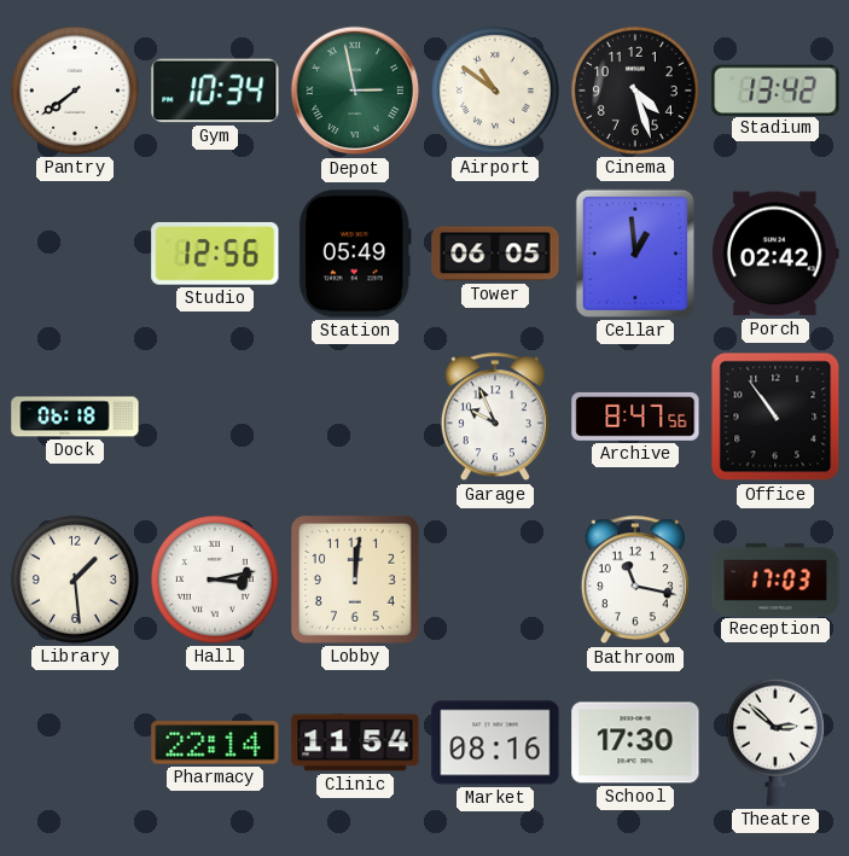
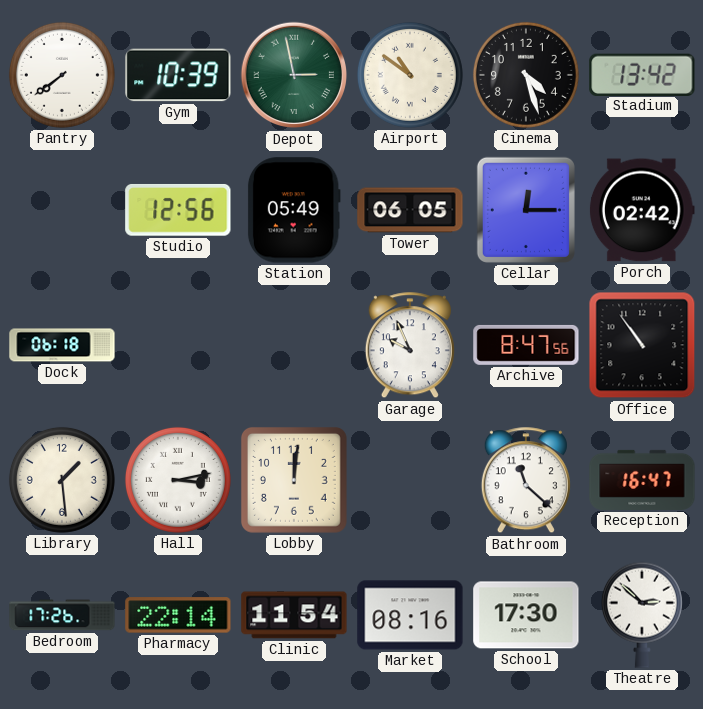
Gym: 10:34 -> 10:39 (178, 75)
Cellar: 12:59 -> 12:15 (526, 210)
Bathroom: 11:17 -> 11:22 (526, 481)
Reception: 17:03 -> 16:47 (642, 480)
Bedroom: none -> 17:26 (62, 615)
